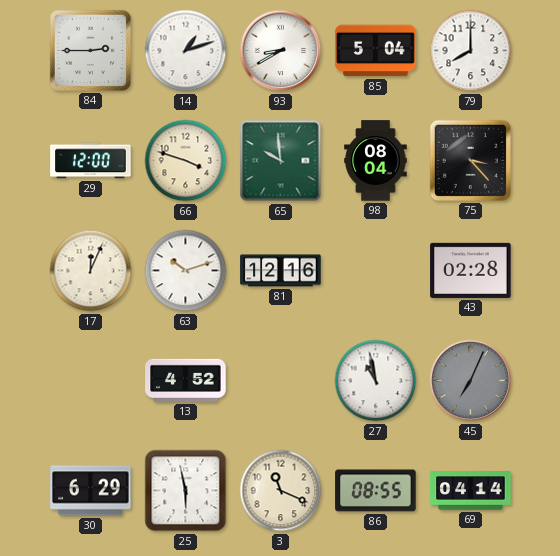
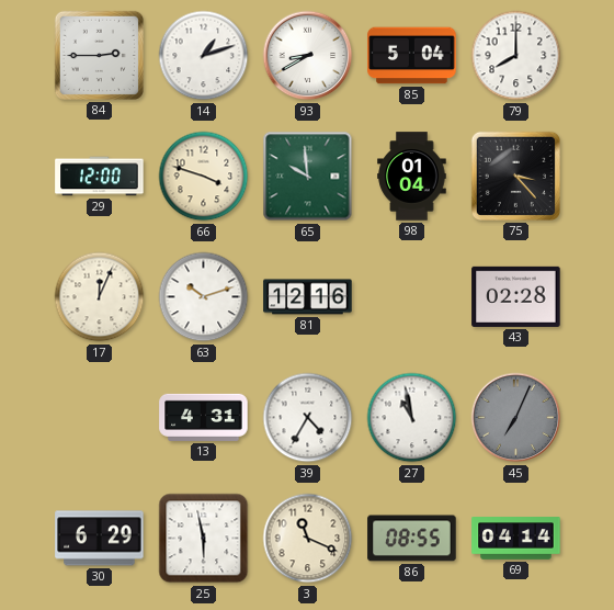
98: 08:04 -> 01:04 (412, 177)
13: 4:52 -> 4:31 (204, 417)
39: none -> 4:35 (308, 418)
